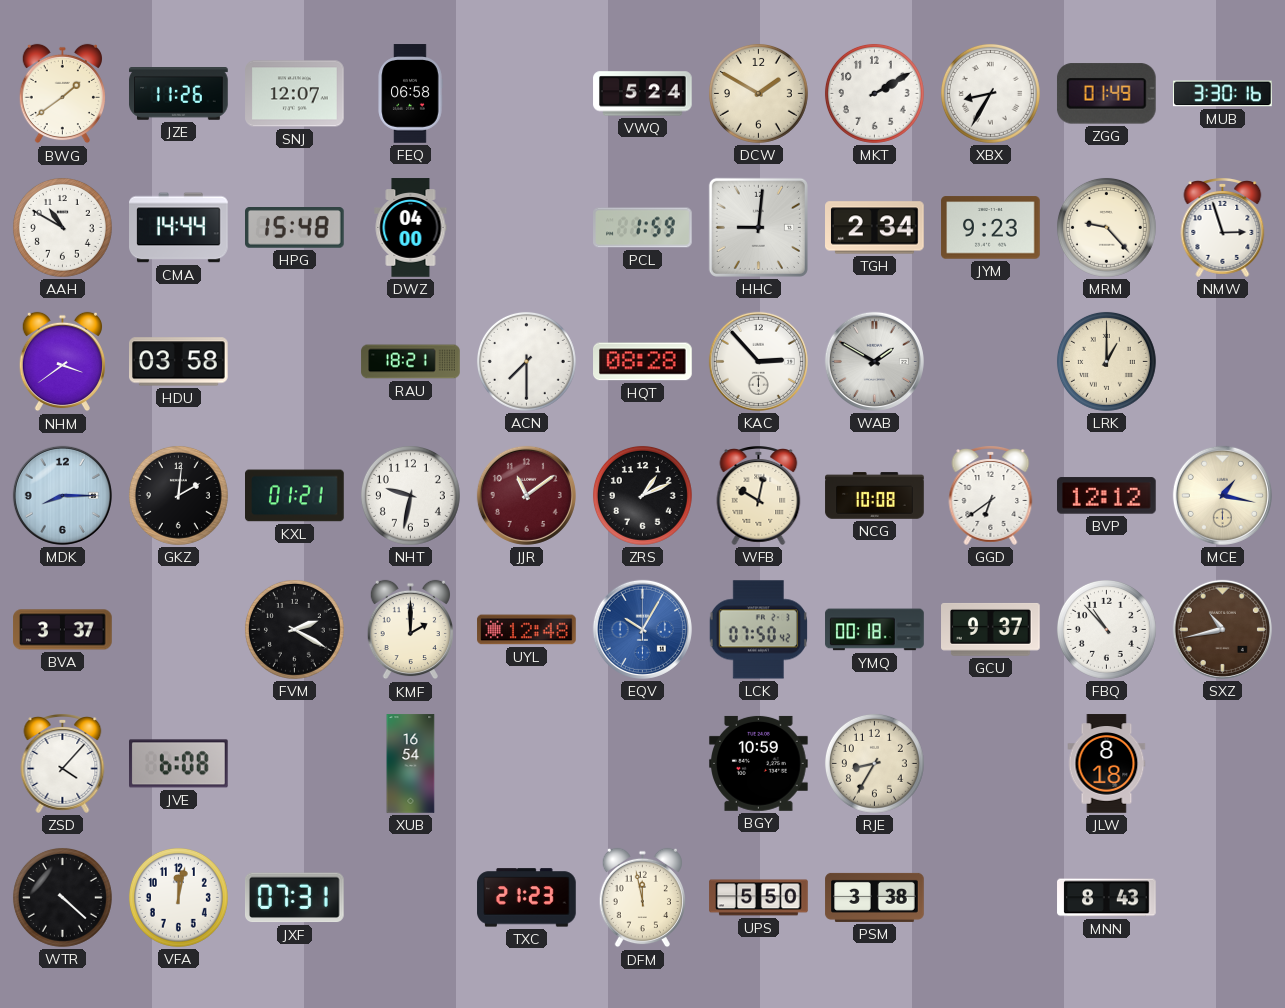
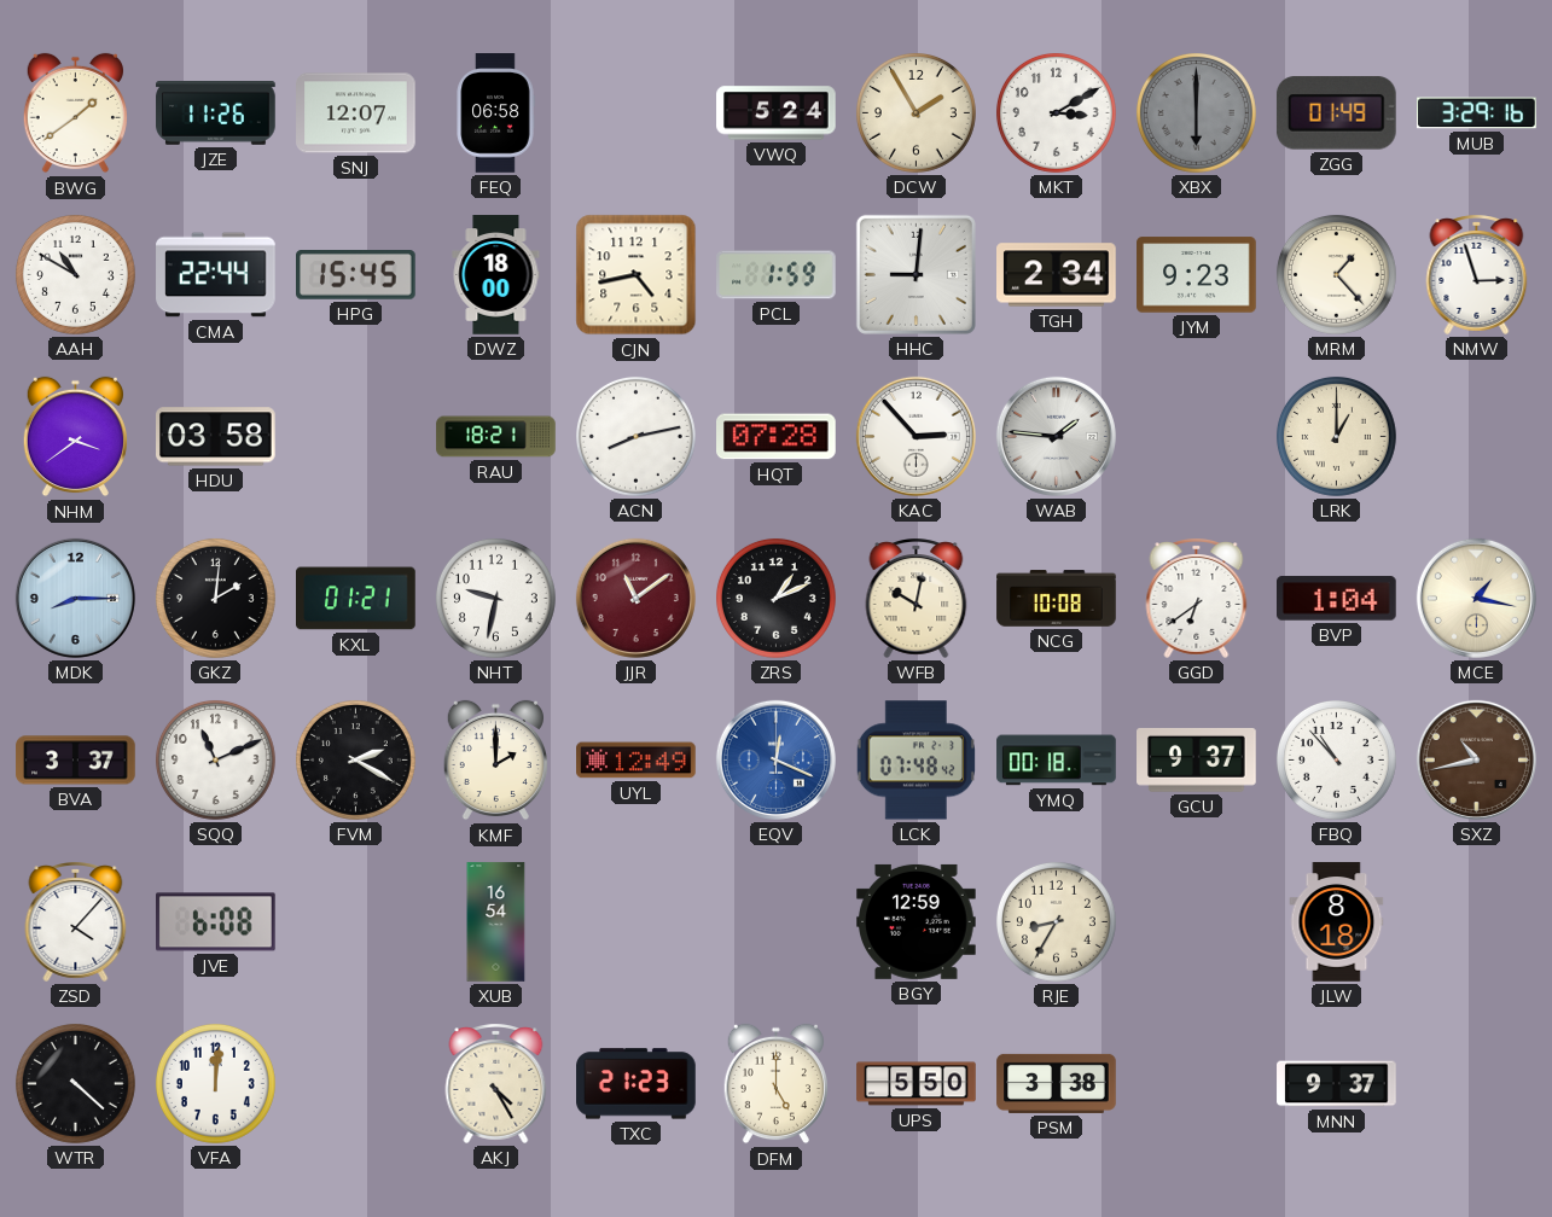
DCW: 1:50 -> 1:55 (915, 112)
MKT: 2:10 -> 3:10 (1056, 112)
XBX: 8:35 -> 6:00 (1196, 112)
XBX dial: white -> grey (1196, 112)
MUB: 3:30 -> 3:29 (1477, 113)
CMA: 14:44 -> 22:44 (216, 275)
HPG: 15:48 -> 15:45 (356, 275)
DWZ: 04:00 -> 18:00 (496, 275)
CJN: none -> 4:43 (637, 275)
MRM: 9:23 -> 1:23 (1336, 274)
ACN: 7:30 -> 8:13 (635, 436)
HQT: 08:28 -> 07:28 (777, 437)
WAB: 1:50 -> 1:46 (1056, 436)
BVP: 12:12 -> 1:04 (1337, 599)
SQQ: none -> 11:11 (215, 759)
UYL: 12:48 -> 12:49 (637, 761)
EQV: 10:05 -> 12:19 (775, 759)
LCK: 07:50 -> 07:48 (915, 761)
BGY: 10:59 -> 12:59 (917, 921)
VFA: 12:02 -> 12:01 (215, 1083)
JXF: 07:31 -> none (295, 898)
AKJ: none -> 4:25 (496, 1083)
DFM: 11:58 -> 5:00 (775, 1084)
MNN: 8:43 -> 9:37 (1337, 1084)
